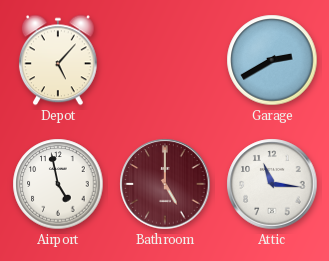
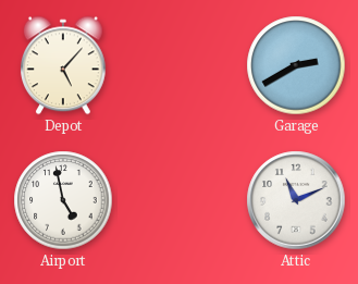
Bathroom: 5:00 -> none (165, 184)
Attic: 11:16 -> 11:11 (296, 200)
